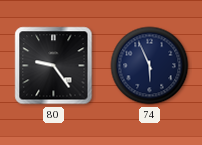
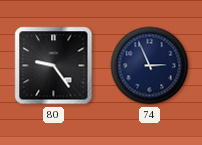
74: 5:56 -> 2:56 (150, 66)
